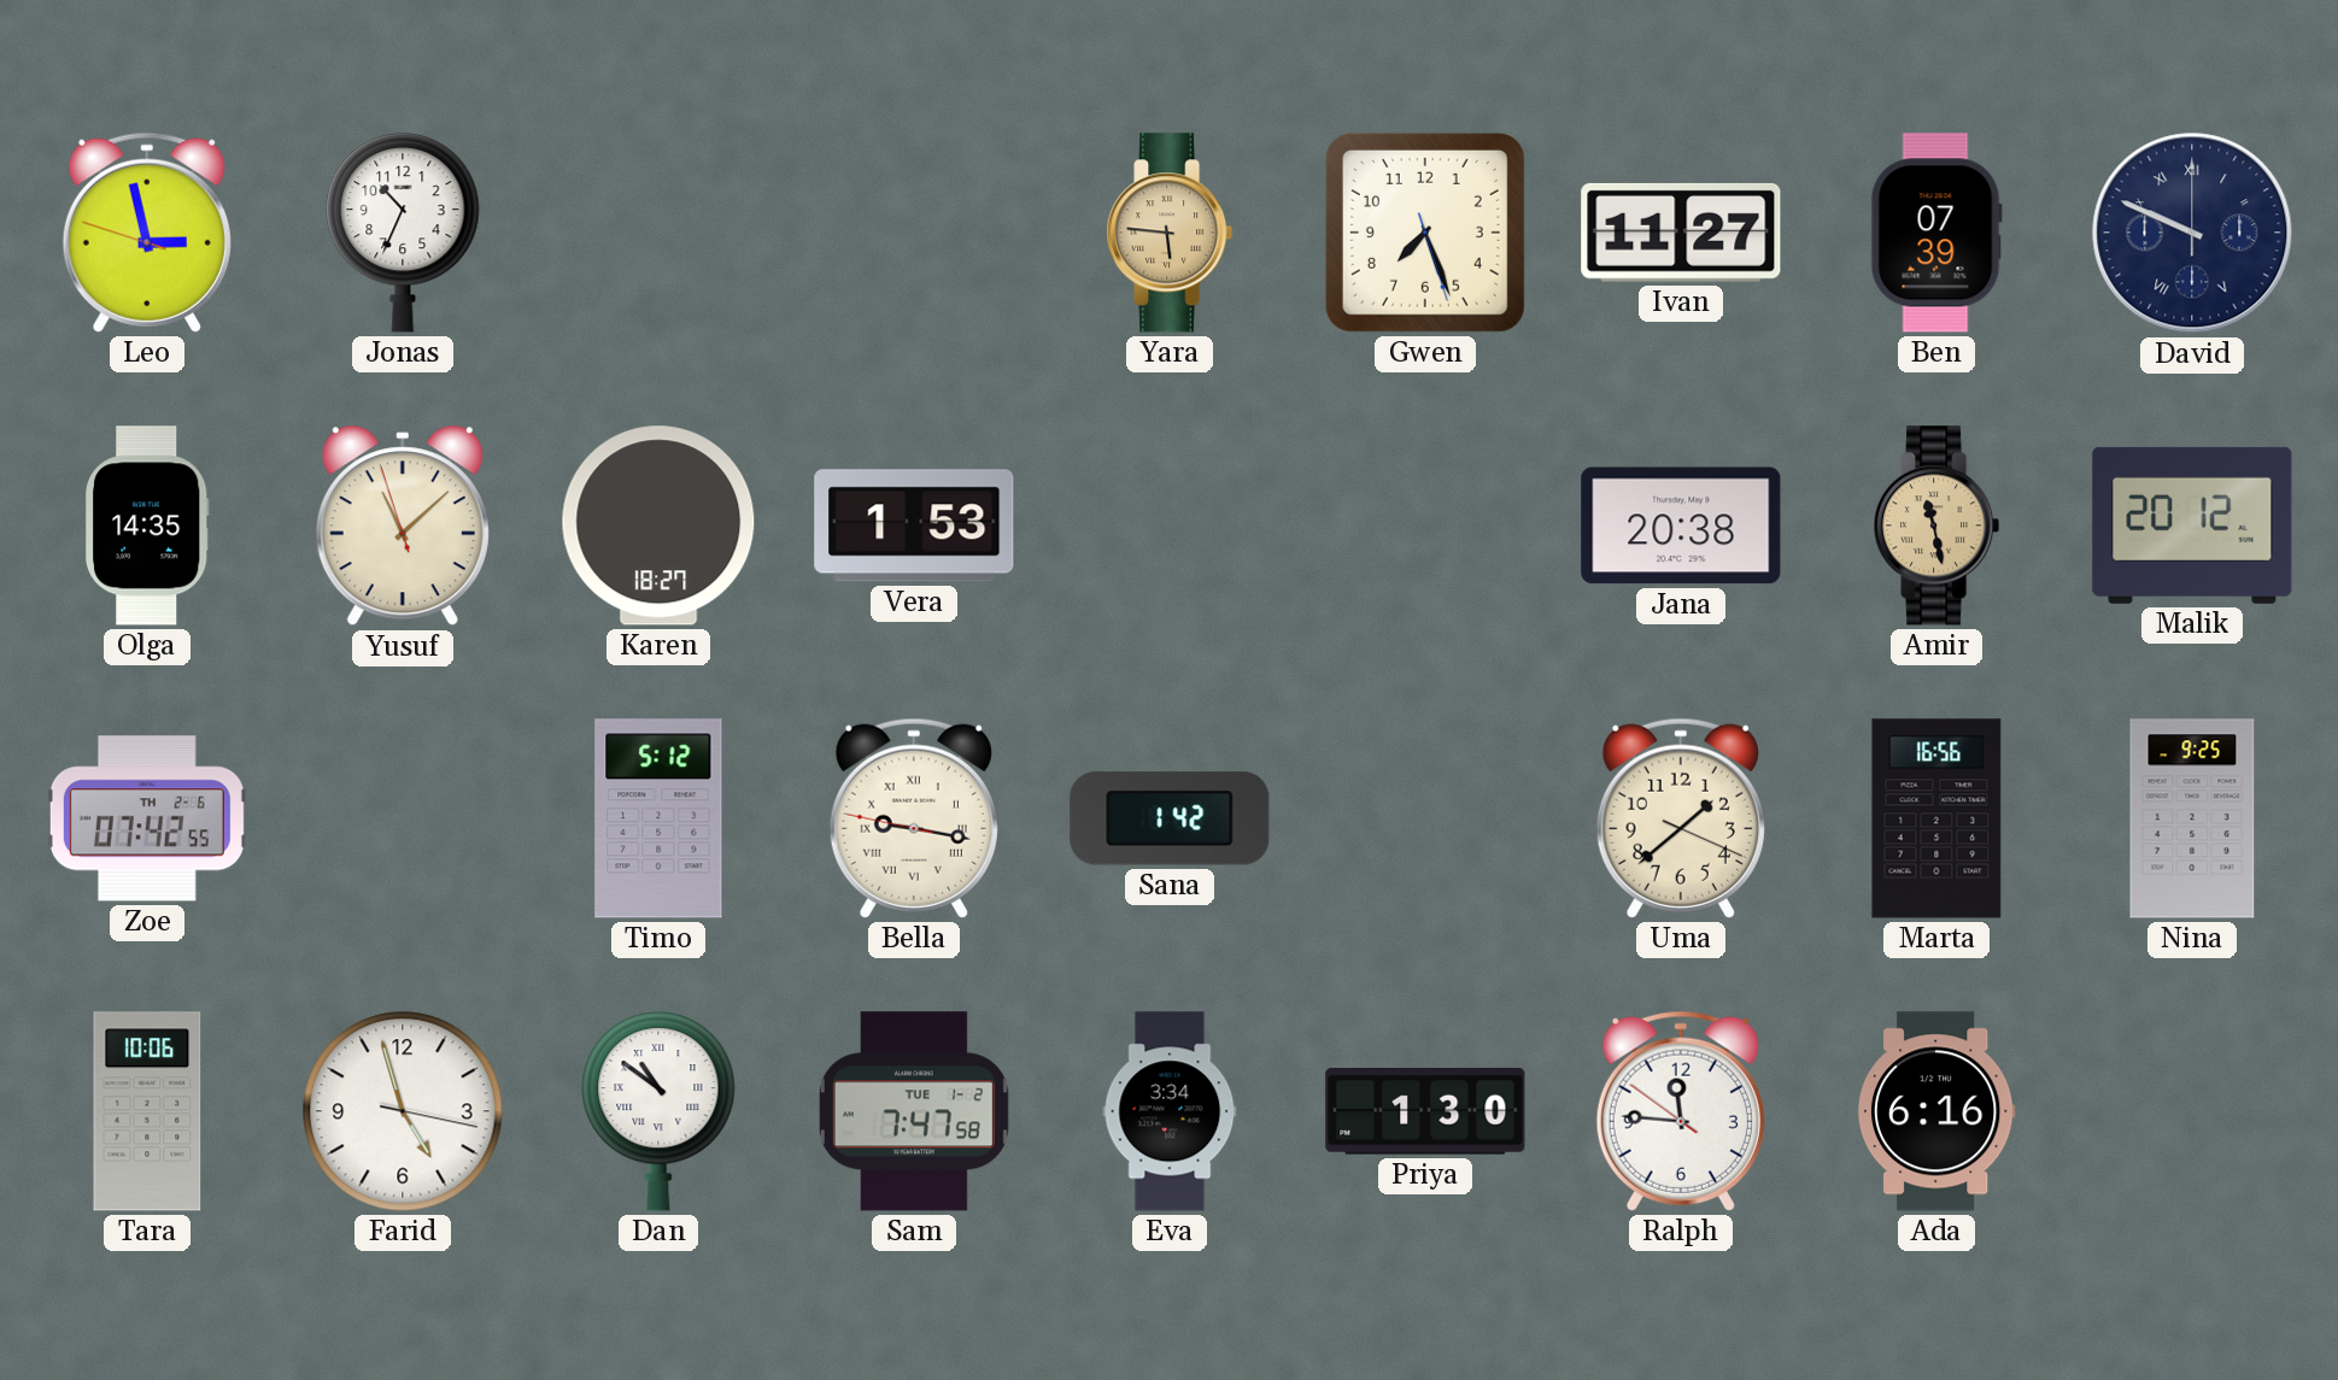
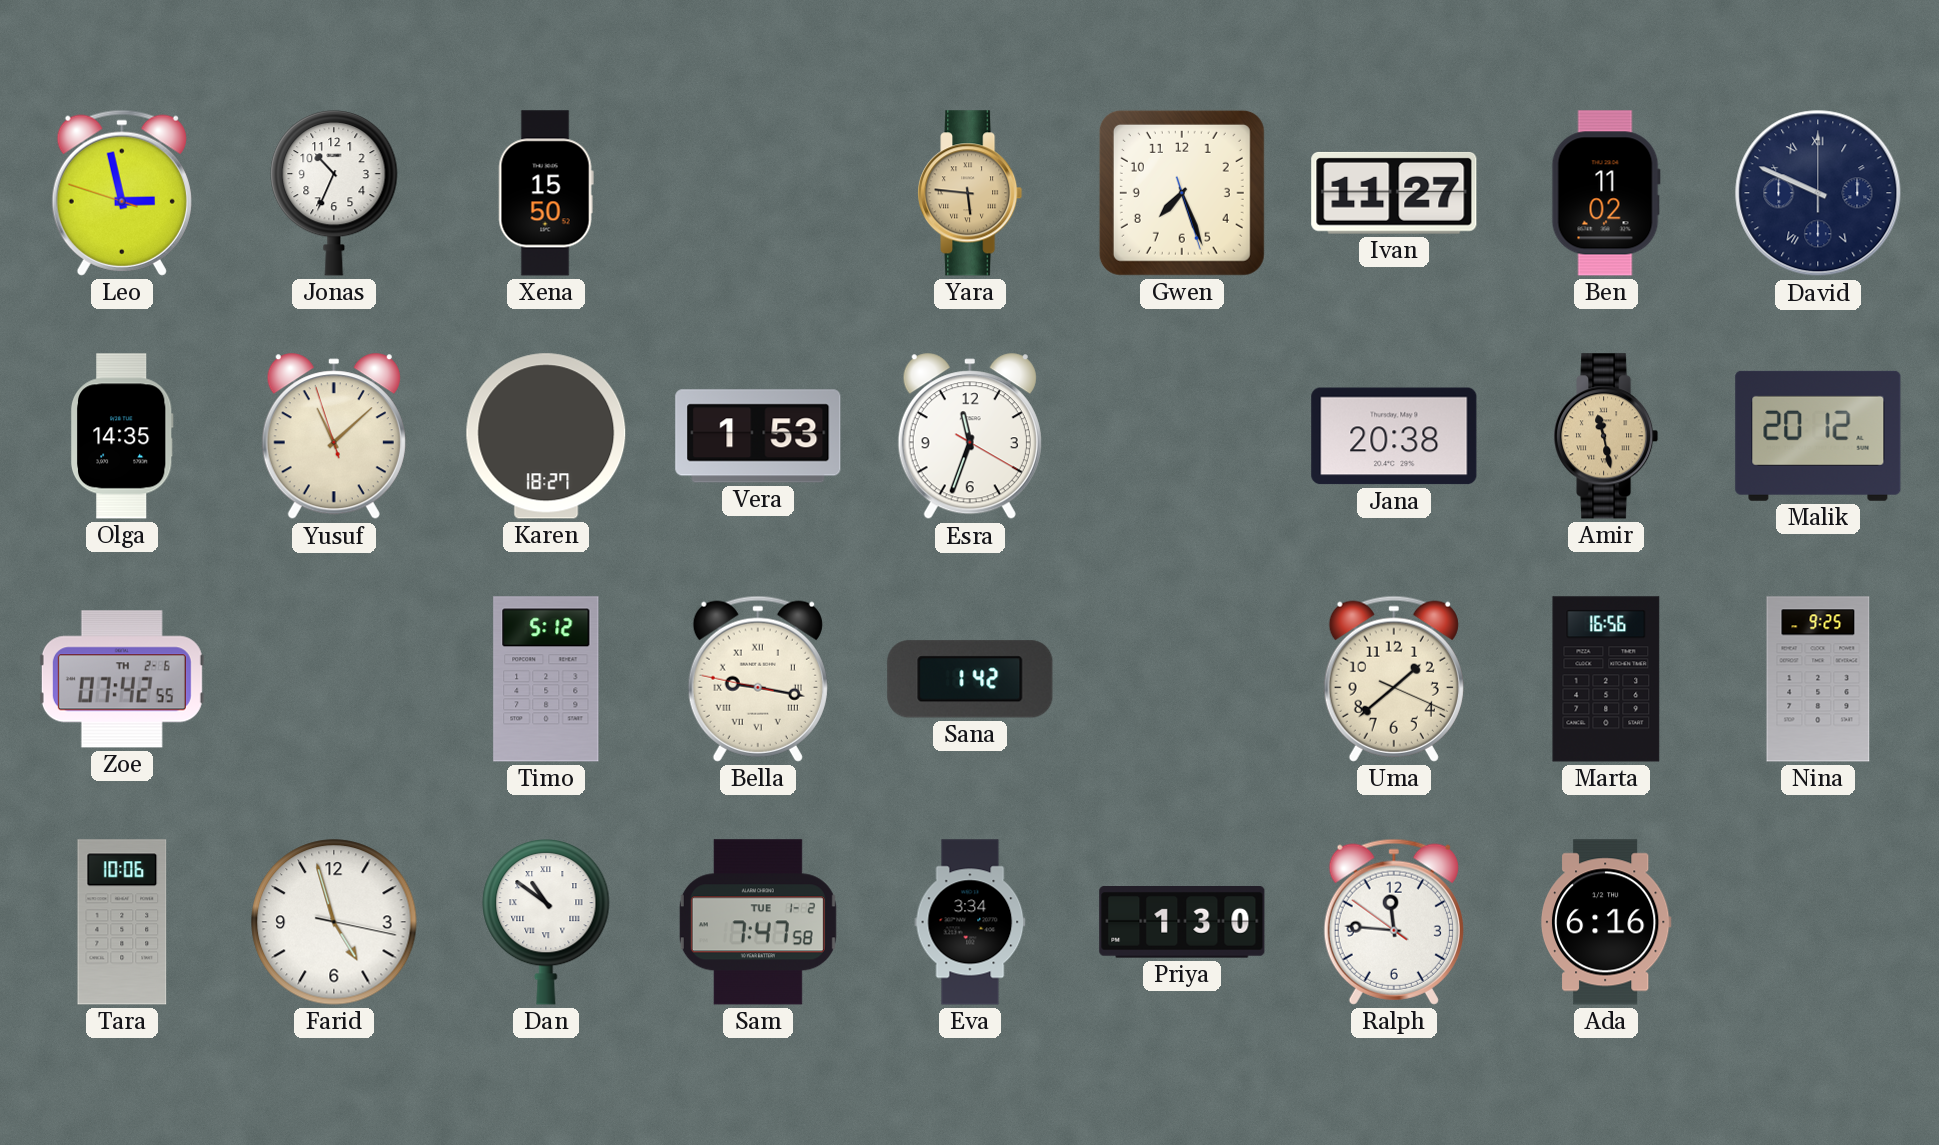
Xena: none -> 15:50 (546, 193)
Ben: 07:39 -> 11:02 (1606, 193)
Esra: none -> 11:33 (970, 437)
